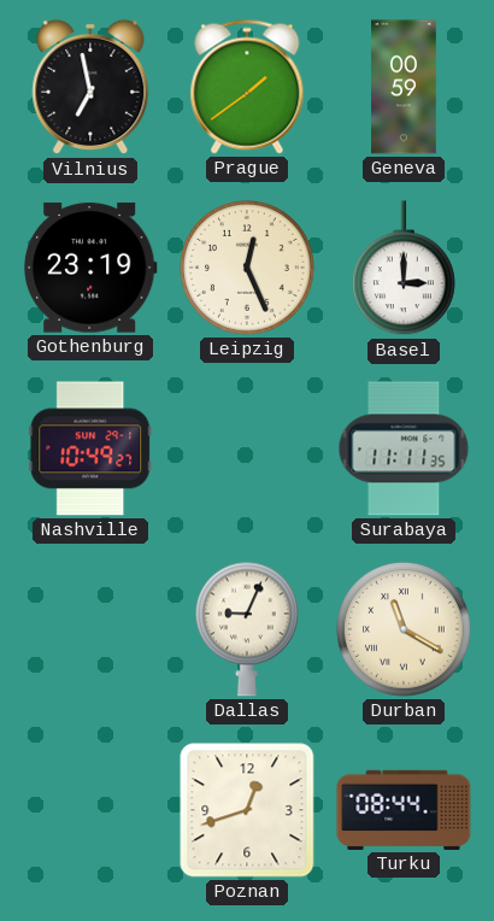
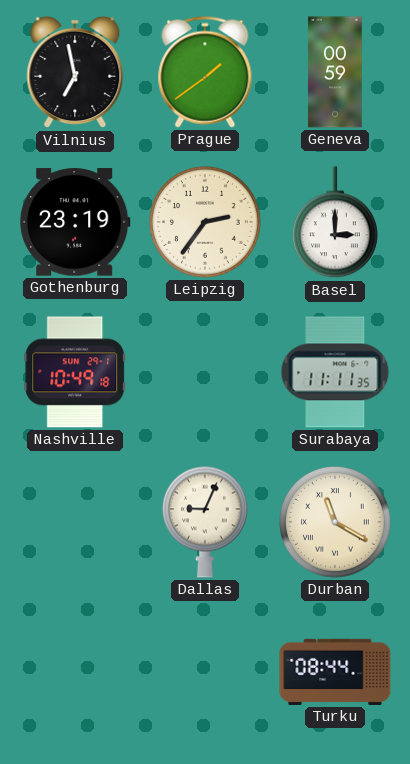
Leipzig: 12:26 -> 2:36 (206, 223)
Nashville: 10:49:27 -> 10:49:18 (75, 372)
Poznan: 12:42 -> none (247, 810)
